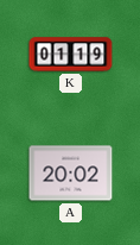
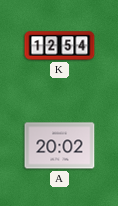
K: 01:19 -> 12:54 (60, 46)
